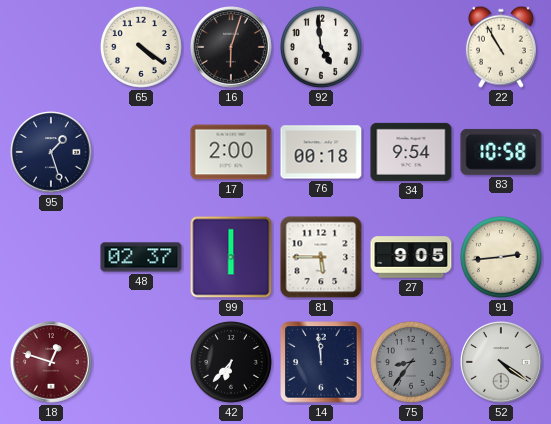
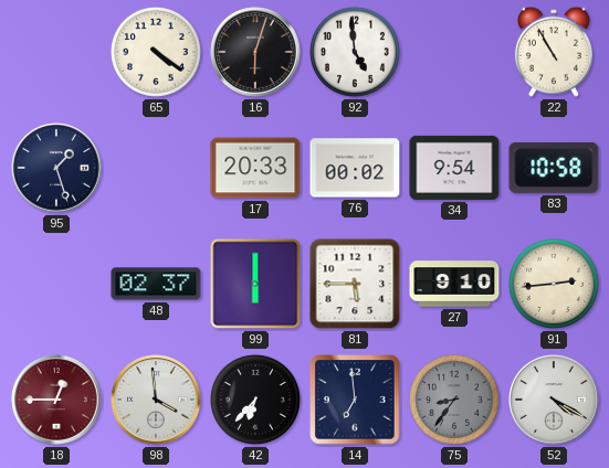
17: 2:00 -> 20:33 (255, 168)
76: 00:18 -> 00:02 (355, 168)
27: 9:05 -> 9:10 (454, 284)
18: 12:48 -> 12:45 (56, 400)
98: none -> 3:59 (156, 400)
14: 11:59 -> 6:59 (355, 400)
52: 4:21 -> 4:20 (554, 400)
